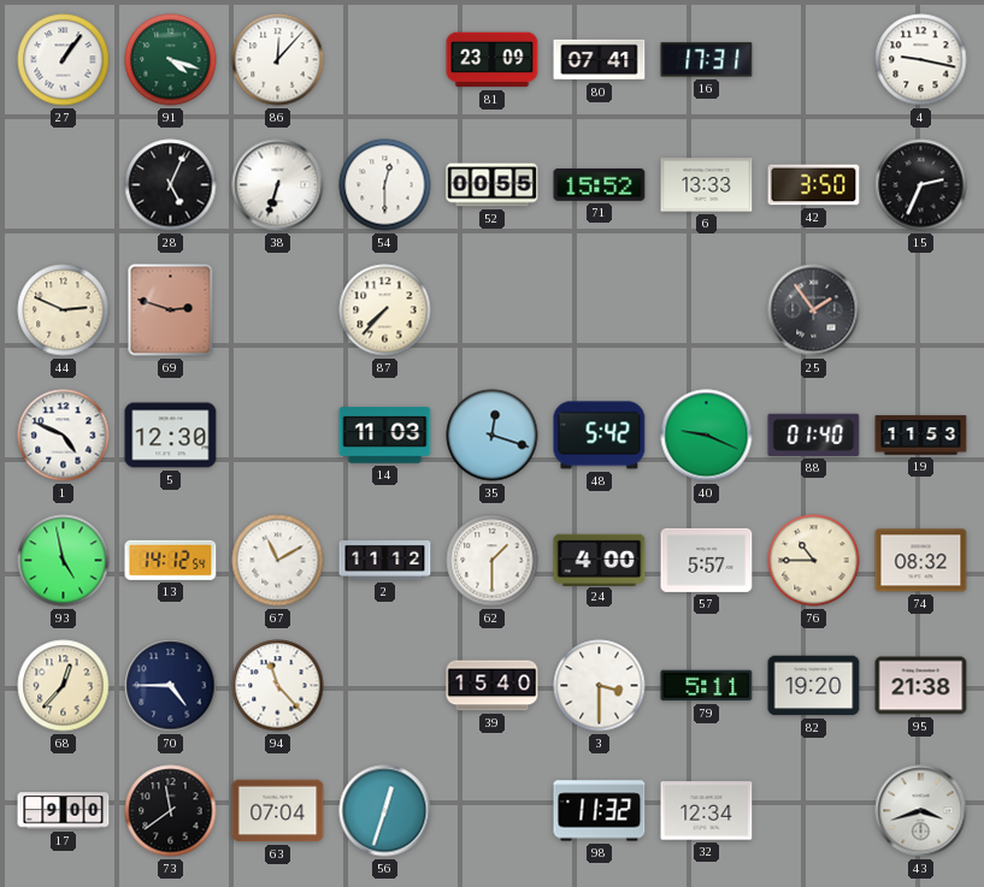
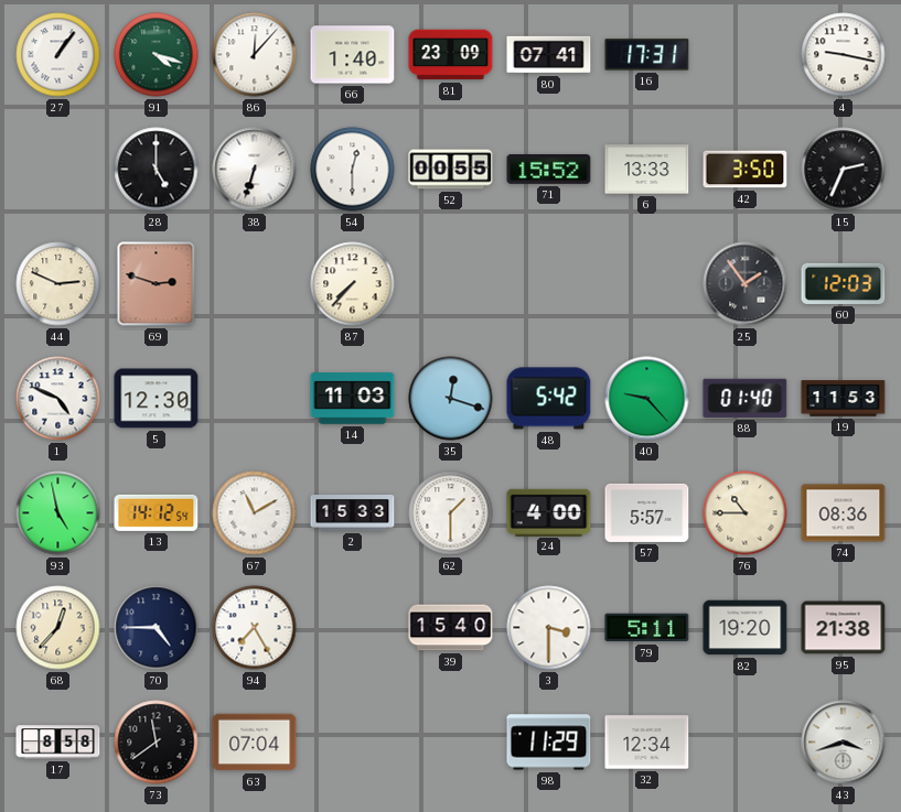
66: none -> 1:40 (353, 55)
28: 5:04 -> 5:00 (157, 170)
60: none -> 12:03 (844, 283)
40: 9:19 -> 9:23 (647, 399)
2: 11:12 -> 15:33 (353, 513)
74: 08:32 -> 08:36 (844, 513)
94: 11:23 -> 7:25 (255, 628)
17: 9:00 -> 8:58 (58, 743)
56: 12:33 -> none (385, 811)
98: 11:32 -> 11:29 (549, 743)
